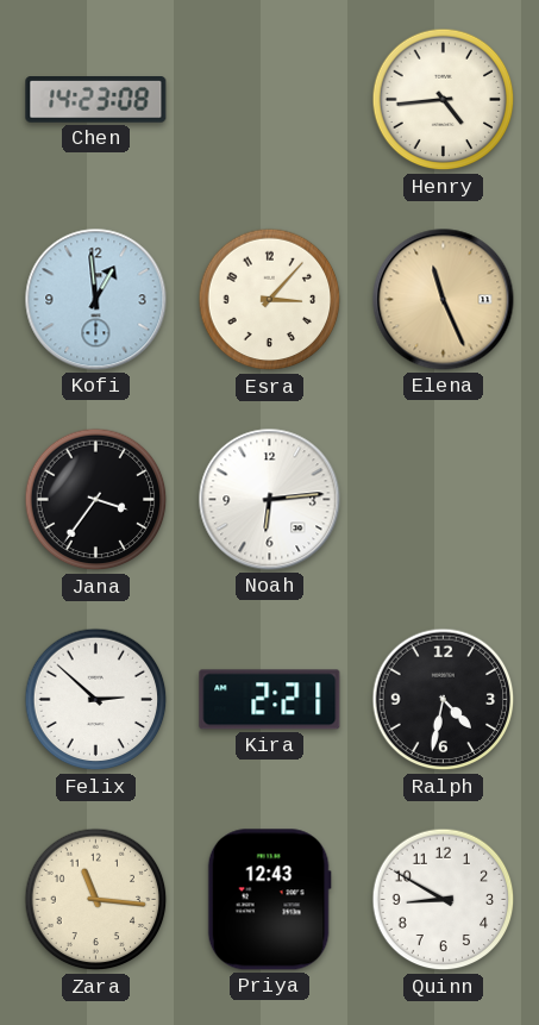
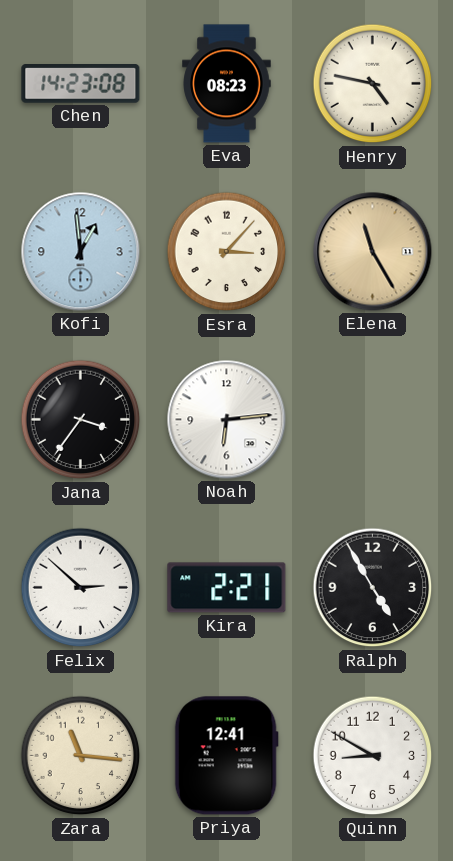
Eva: none -> 08:23 (227, 84)
Henry: 4:44 -> 4:47 (373, 84)
Elena: 11:26 -> 11:25 (373, 252)
Ralph: 4:32 -> 4:55 (373, 588)
Priya: 12:43 -> 12:41 (226, 756)
